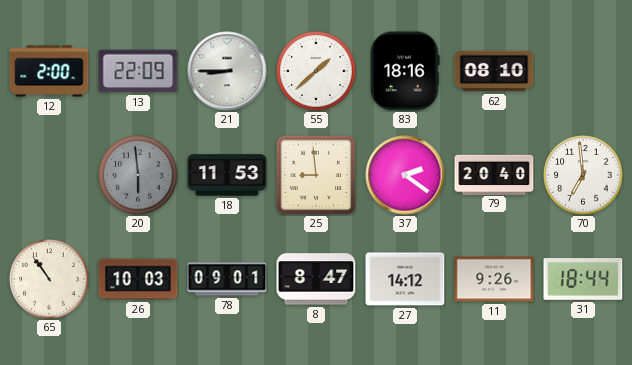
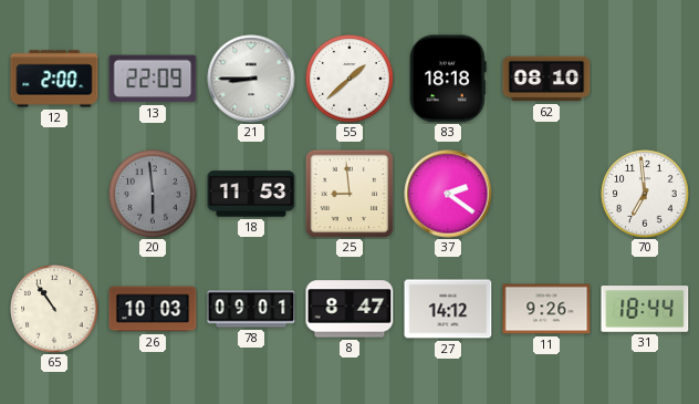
83: 18:16 -> 18:18 (448, 79)
79: 20:40 -> none (494, 174)
